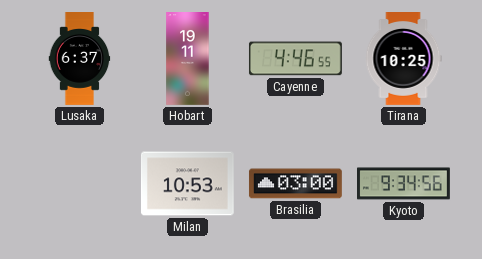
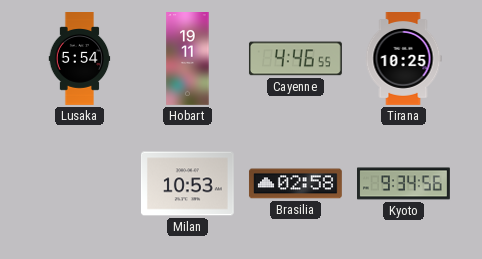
Lusaka: 6:37 -> 5:54 (80, 59)
Brasilia: 03:00 -> 02:58 (295, 184)
